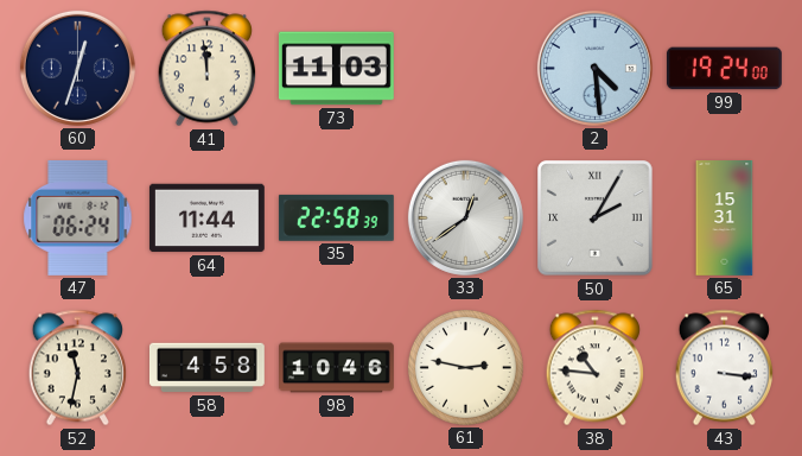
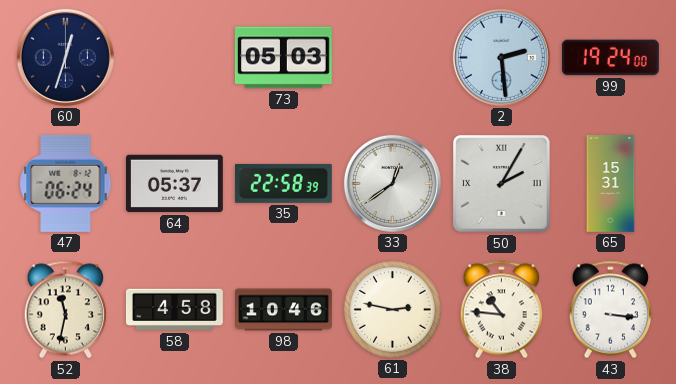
41: 11:59 -> none (206, 69)
73: 11:03 -> 05:03 (283, 58)
2: 4:29 -> 2:29 (501, 57)
64: 11:44 -> 05:37 (174, 184)
